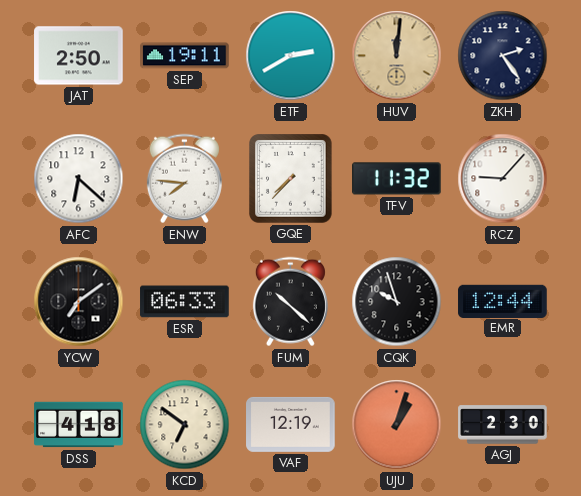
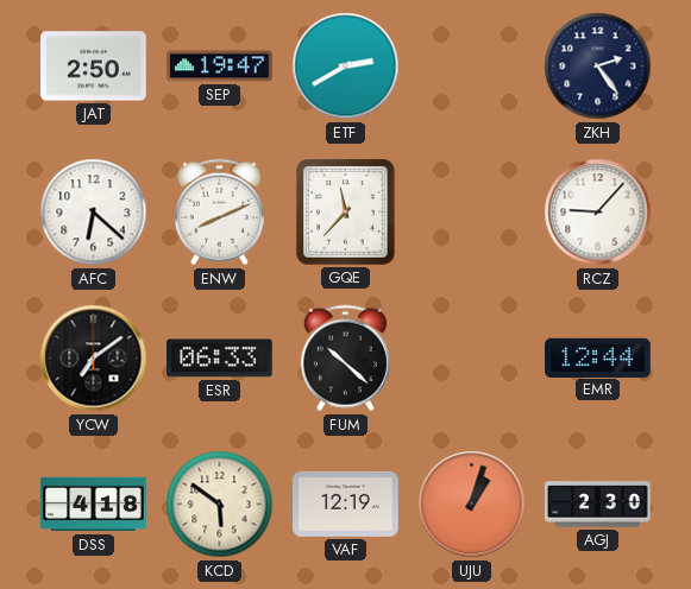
SEP: 19:11 -> 19:47 (220, 66)
HUV: 12:01 -> none (397, 56)
ENW: 7:46 -> 8:11 (219, 213)
GQE: 7:37 -> 11:37 (346, 213)
TFV: 11:32 -> none (397, 179)
CQK: 9:57 -> none (397, 302)
KCD: 6:51 -> 5:51 (220, 505)
